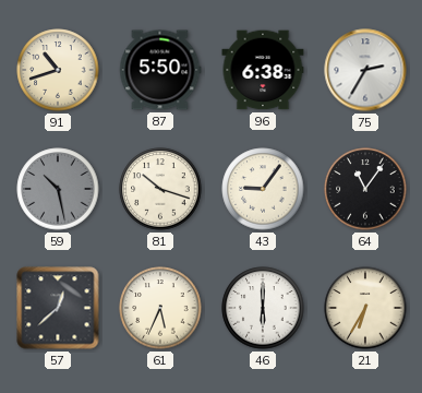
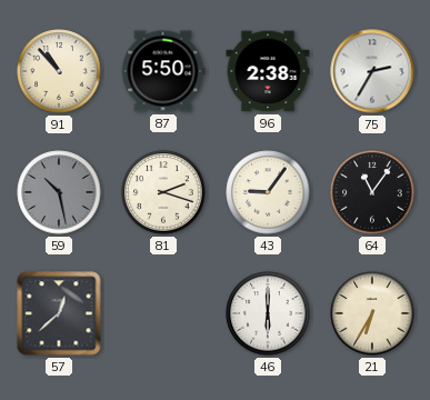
91: 10:42 -> 10:53 (59, 71)
96: 6:38 -> 2:38 (268, 71)
81: 10:18 -> 2:18 (163, 192)
61: 5:34 -> none (160, 308)
